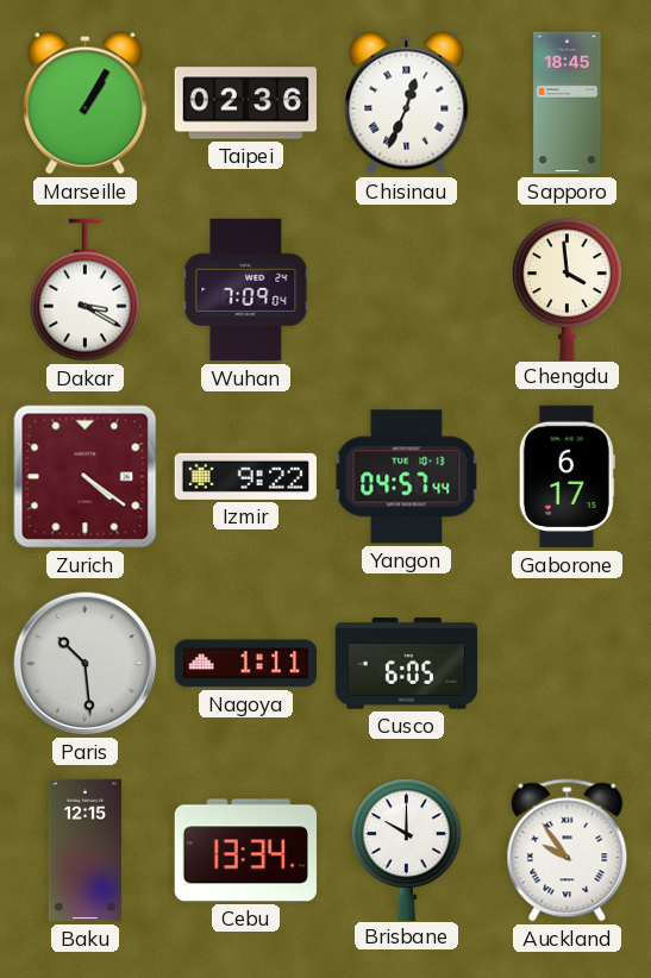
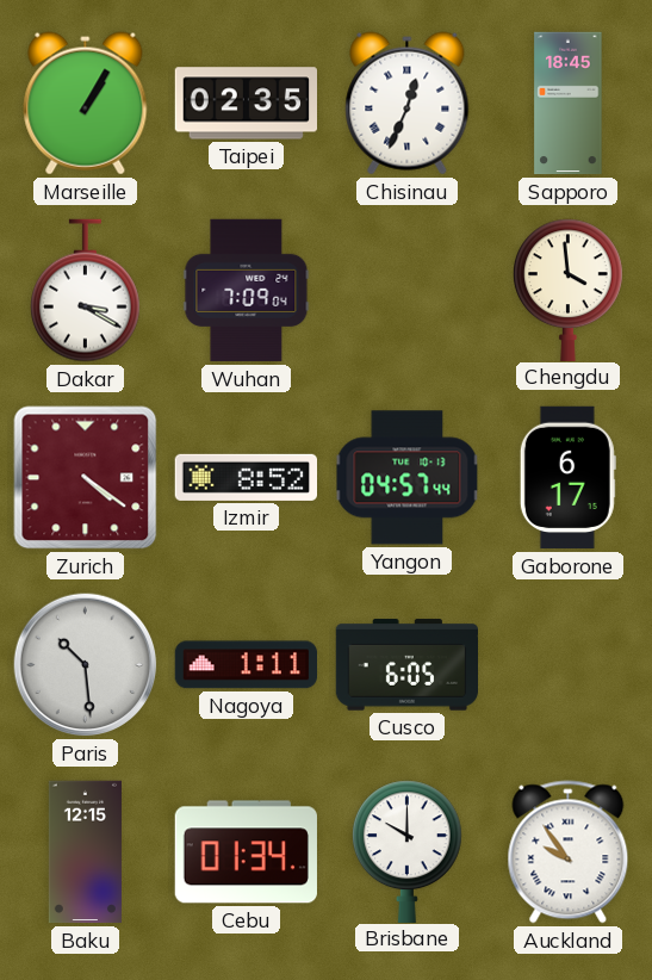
Taipei: 02:36 -> 02:35 (246, 104)
Izmir: 9:22 -> 8:52 (246, 477)
Cebu: 13:34 -> 01:34 (246, 852)
